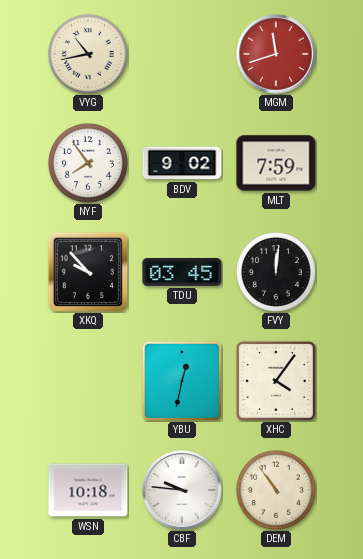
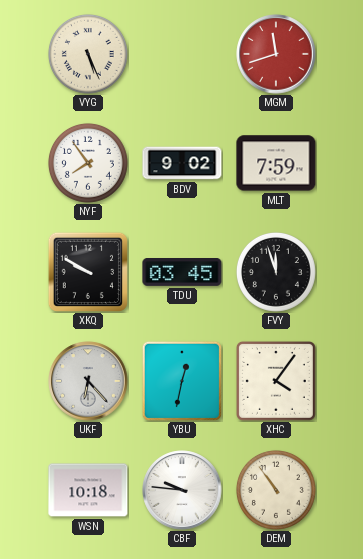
VYG: 10:43 -> 5:26 (88, 54)
XKQ: 9:53 -> 9:50 (87, 271)
FVY: 12:01 -> 11:57 (276, 272)
UKF: none -> 6:23 (88, 381)
